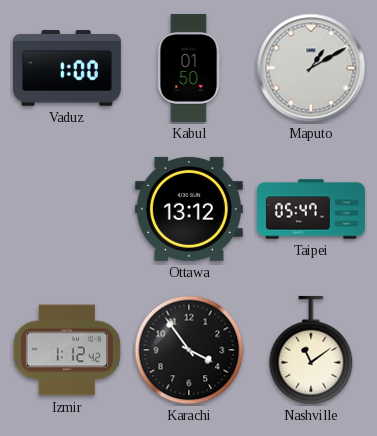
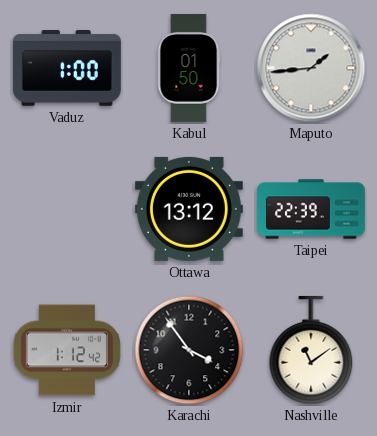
Maputo: 1:10 -> 1:44 (311, 68)
Taipei: 05:47 -> 22:39 (311, 209)
